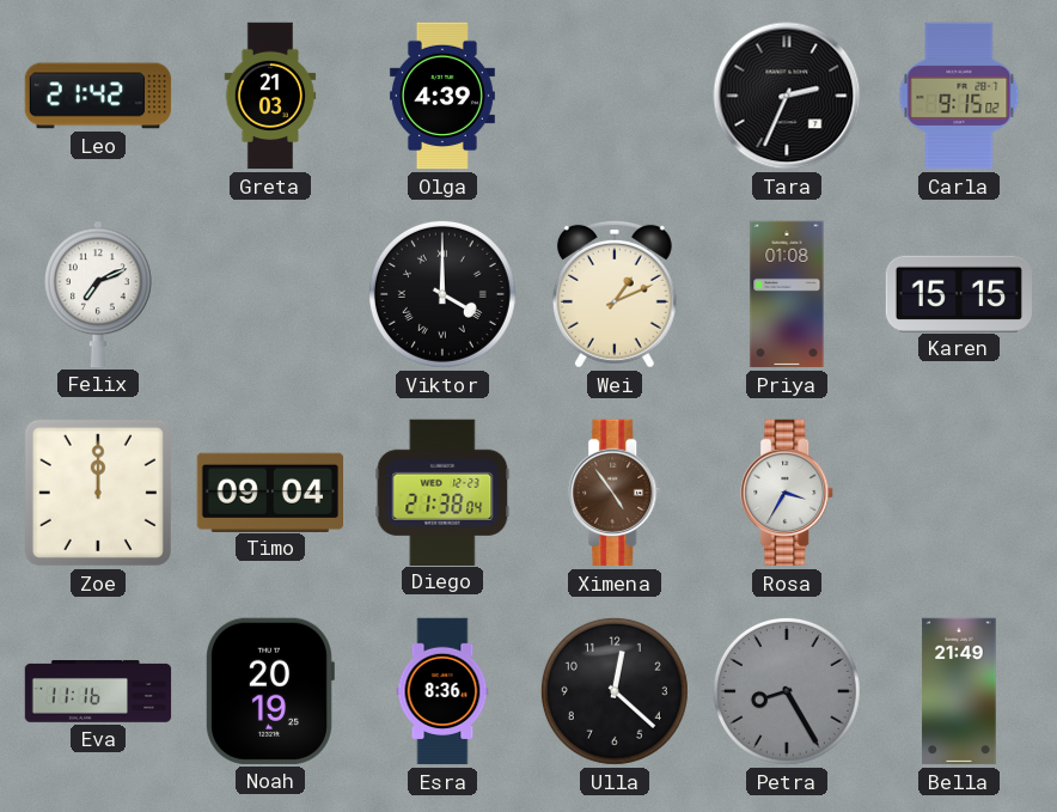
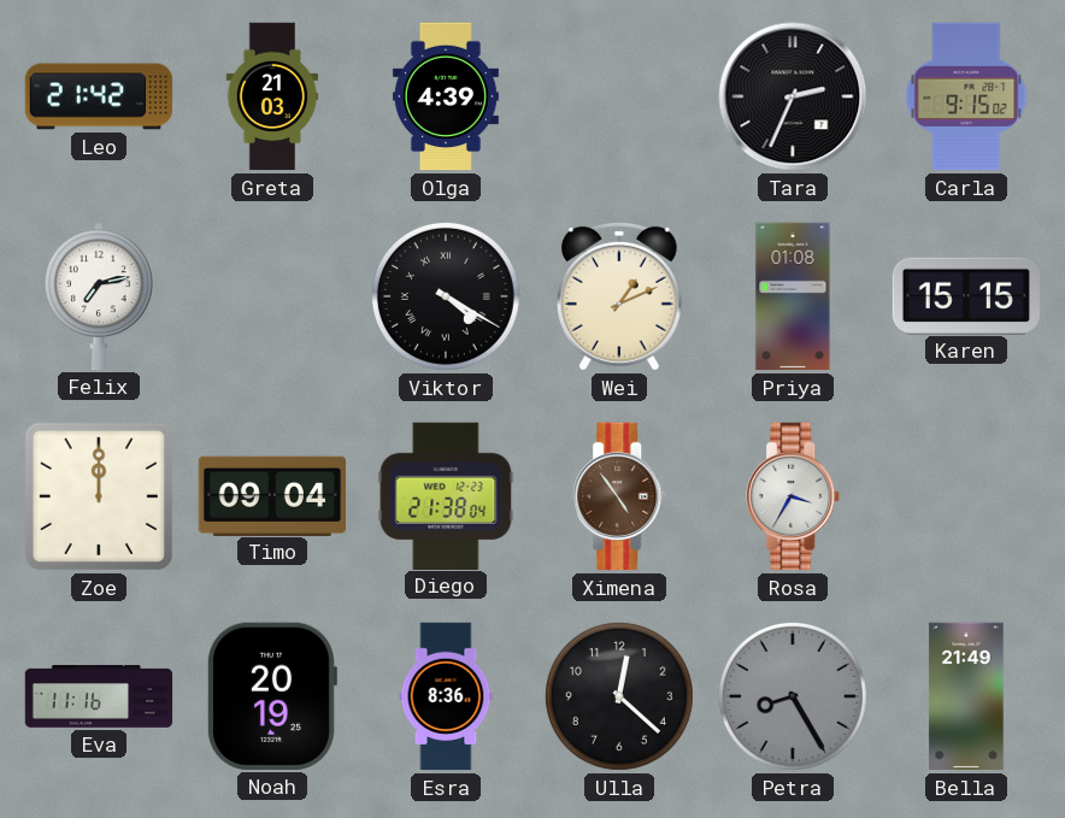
Felix: 7:11 -> 7:13 (99, 296)
Viktor: 4:00 -> 4:20 (446, 296)
